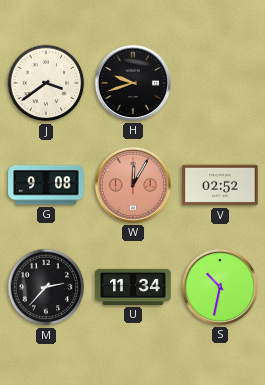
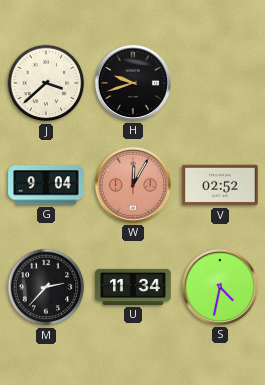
J: 3:39 -> 3:38 (46, 83)
G: 9:08 -> 9:04 (46, 185)
S: 10:32 -> 4:32 (220, 287)
